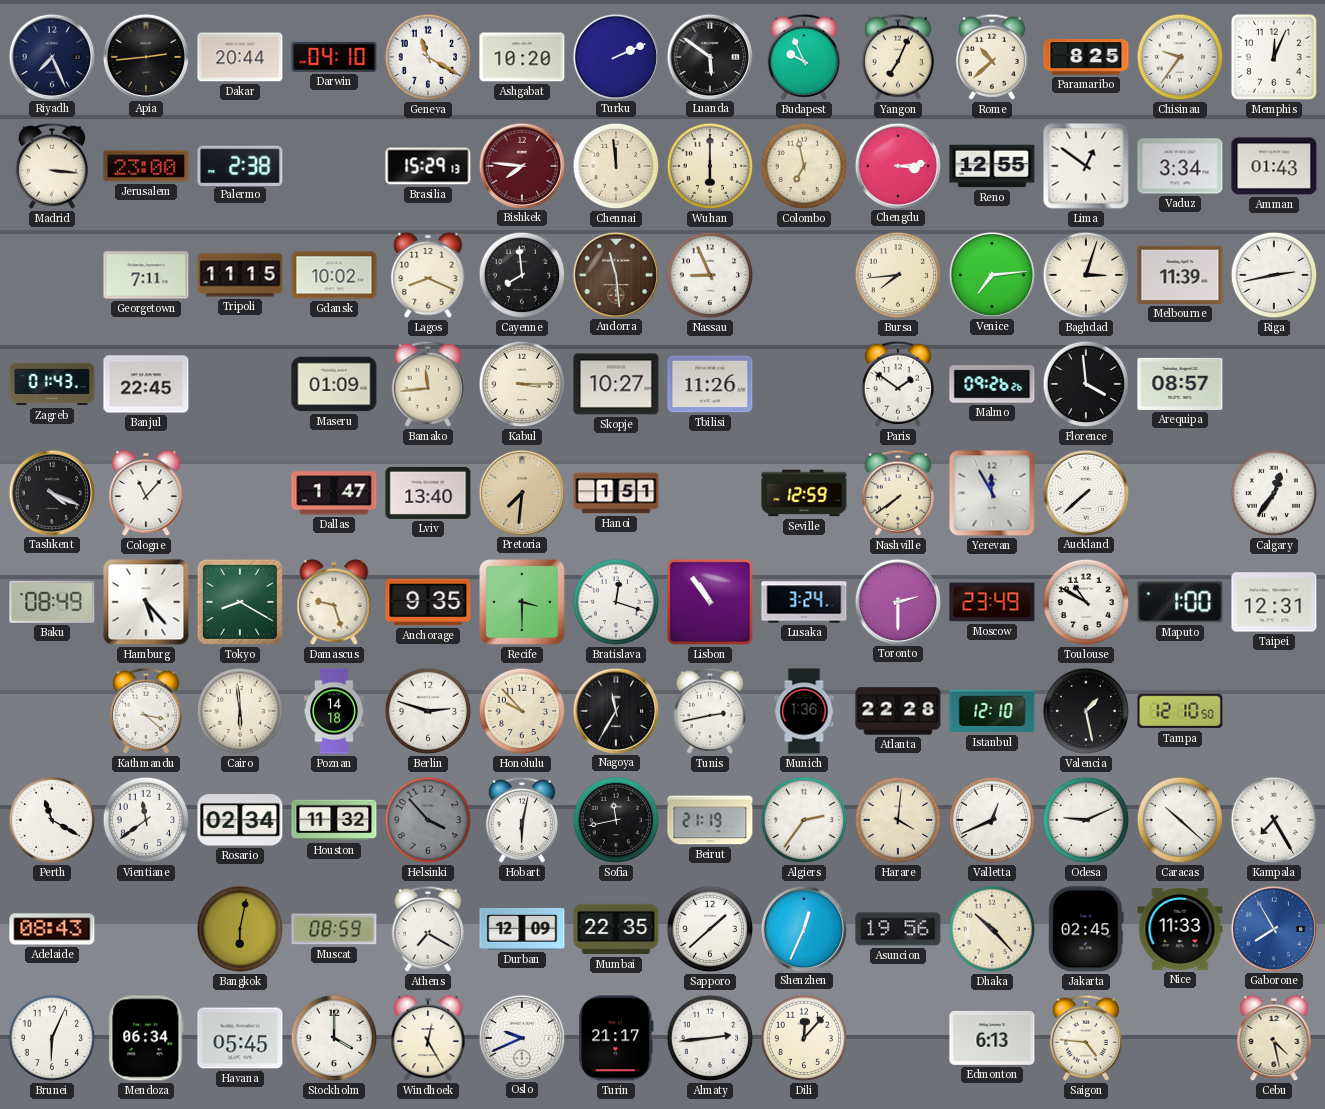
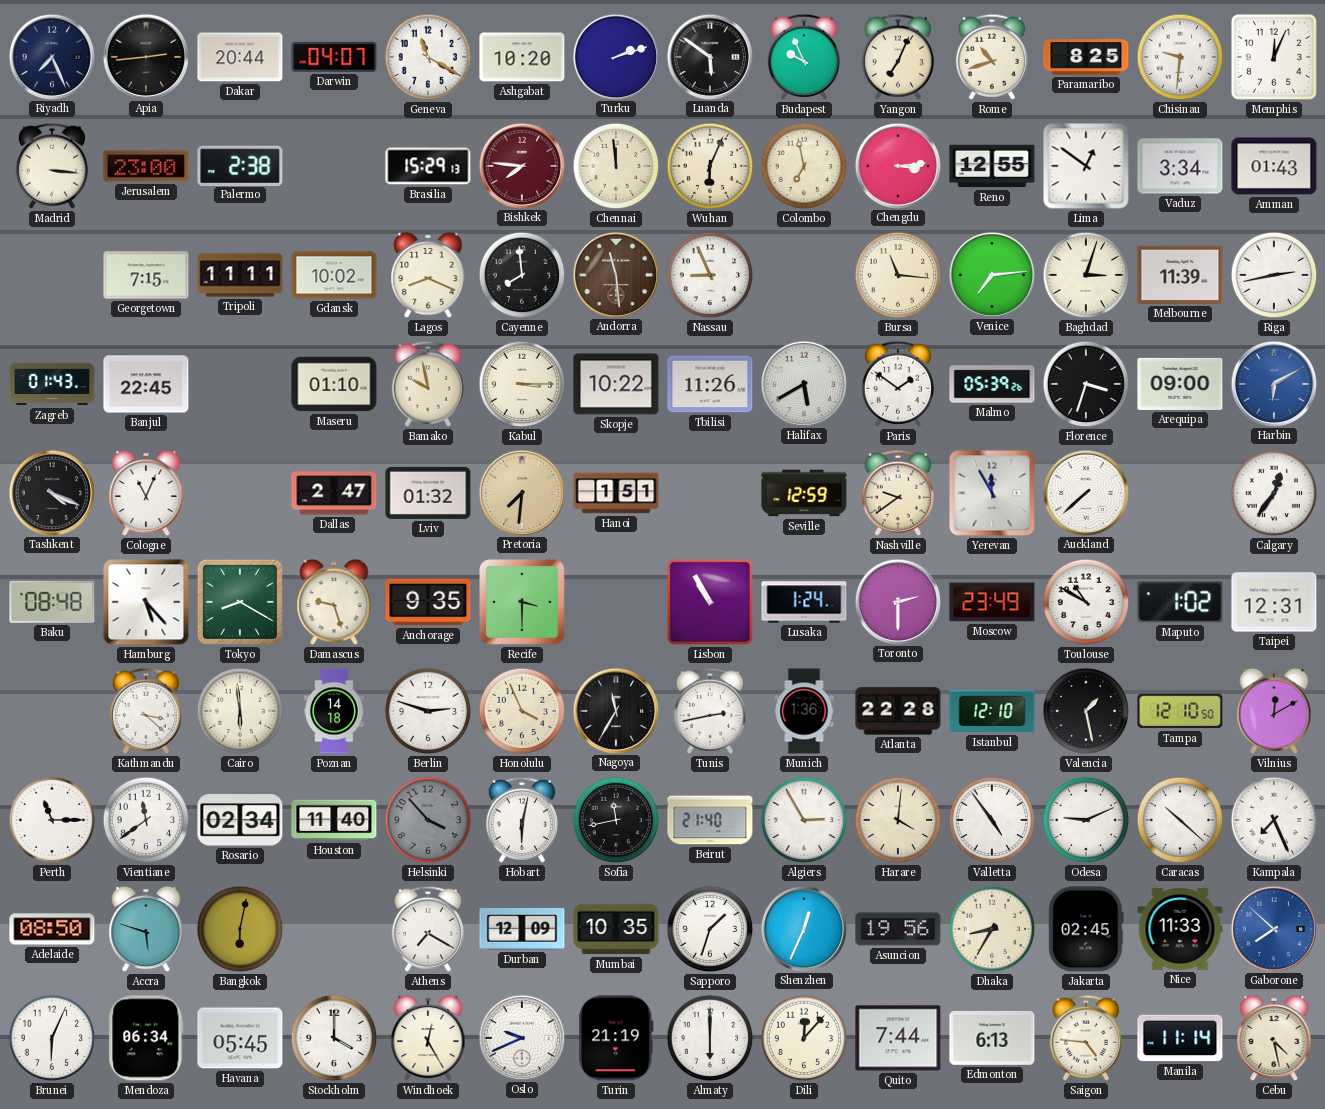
Darwin: 04:10 -> 04:07 (334, 57)
Turku: 2:11 -> 2:12 (615, 56)
Rome: 10:38 -> 10:42 (992, 57)
Chisinau: 9:36 -> 9:31 (1180, 57)
Wuhan: 6:00 -> 6:04 (710, 166)
Georgetown: 7:11 -> 7:15 (146, 275)
Tripoli: 11:15 -> 11:11 (240, 275)
Bursa: 7:44 -> 11:16 (898, 275)
Maseru: 01:09 -> 01:10 (334, 384)
Bamako: 11:44 -> 9:58 (428, 384)
Skopje: 10:27 -> 10:22 (616, 384)
Halifax: none -> 5:40 (803, 383)
Malmo: 09:26 -> 05:39 (992, 384)
Florence: 3:59 -> 3:33 (1086, 384)
Arequipa: 08:57 -> 09:00 (1180, 384)
Harbin: none -> 6:10 (1273, 383)
Cologne: 11:07 -> 11:04 (146, 493)
Dallas: 1:47 -> 2:47 (334, 493)
Lviv: 13:40 -> 01:32 (428, 493)
Nashville: 7:39 -> 9:39 (898, 493)
Baku: 08:49 -> 08:48 (52, 602)
Bratislava: 12:18 -> none (616, 602)
Lisbon: 10:54 -> 10:55 (710, 602)
Lusaka: 3:24 -> 1:24 (804, 602)
Maputo: 1:00 -> 1:02 (1180, 602)
Honolulu: 9:53 -> 3:56 (522, 711)
Vilnius: none -> 12:10 (1274, 711)
Perth: 11:20 -> 11:15 (52, 820)
Houston: 11:32 -> 11:40 (334, 820)
Beirut: 21:19 -> 21:40 (710, 820)
Algiers: 2:36 -> 2:55 (804, 820)
Valletta: 12:41 -> 4:54 (992, 820)
Kampala: 7:25 -> 7:26 (1274, 820)
Adelaide: 08:43 -> 08:50 (52, 929)
Accra: none -> 5:48 (146, 929)
Muscat: 08:59 -> none (334, 929)
Mumbai: 22:35 -> 10:35 (616, 929)
Sapporo: 1:38 -> 1:33 (710, 929)
Dhaka: 10:23 -> 8:35 (992, 929)
Gaborone: 7:55 -> 7:52 (1273, 928)
Turin: 21:17 -> 21:19 (616, 1038)
Almaty: 2:44 -> 6:00 (710, 1038)
Quito: none -> 7:44 (898, 1038)
Manila: none -> 11:14 (1180, 1038)
